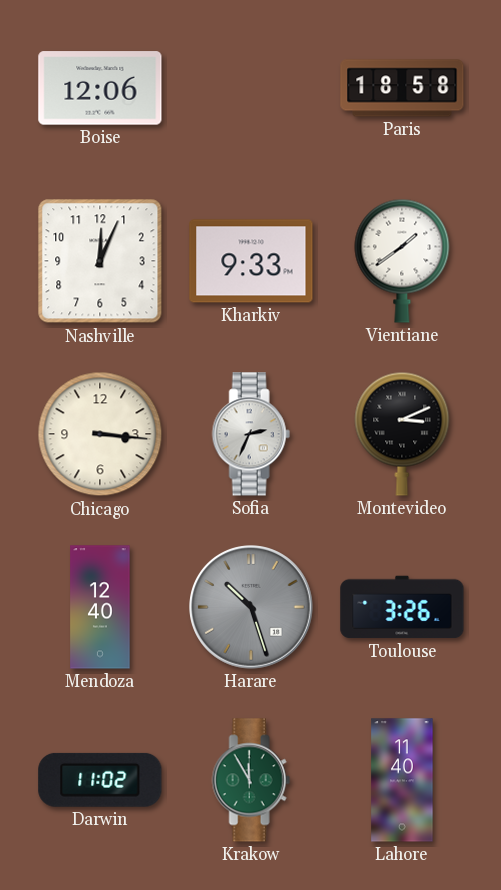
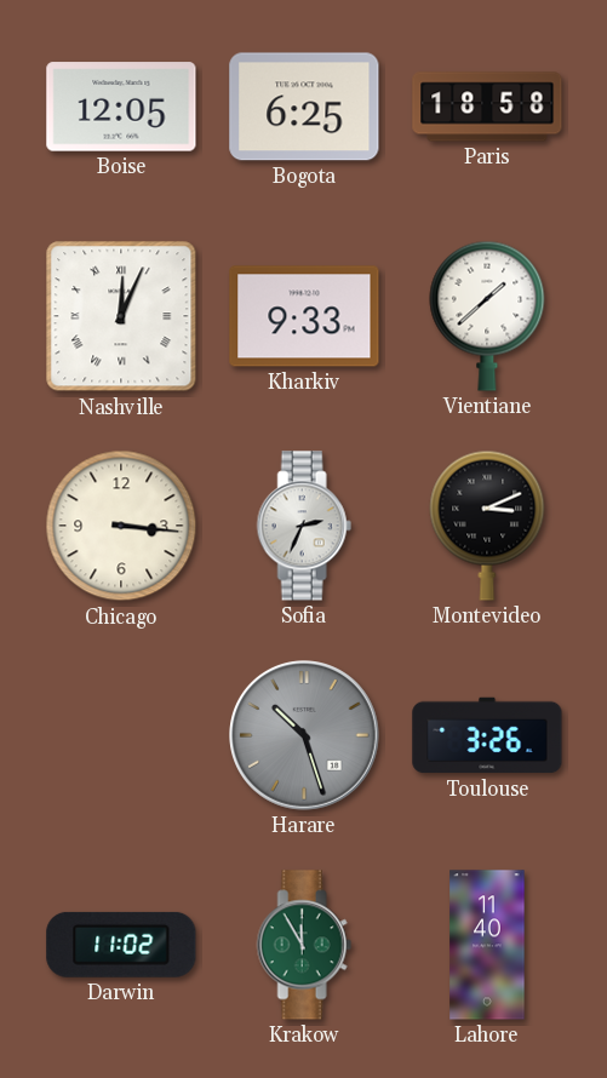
Boise: 12:06 -> 12:05 (121, 107)
Bogota: none -> 6:25 (304, 107)
Nashville numerals: Arabic -> Roman (121, 316)
Vientiane: 1:39 -> 1:38 (487, 316)
Mendoza: 12:40 -> none (100, 607)
